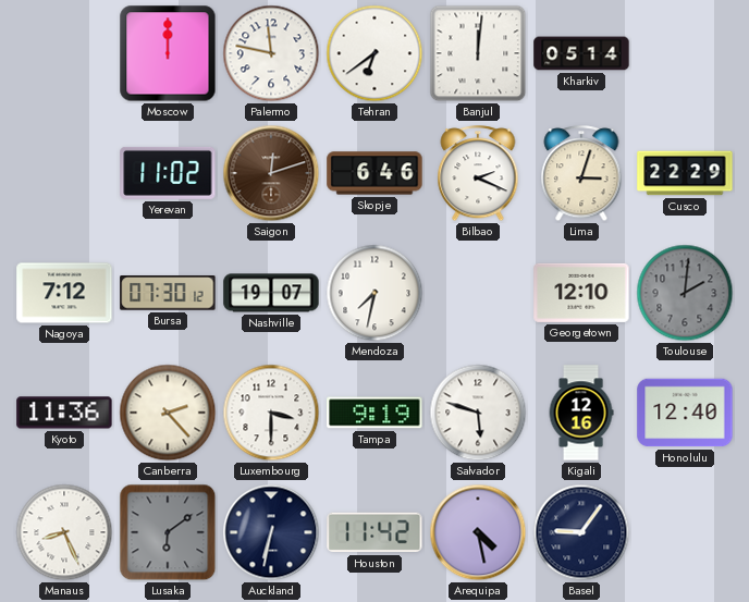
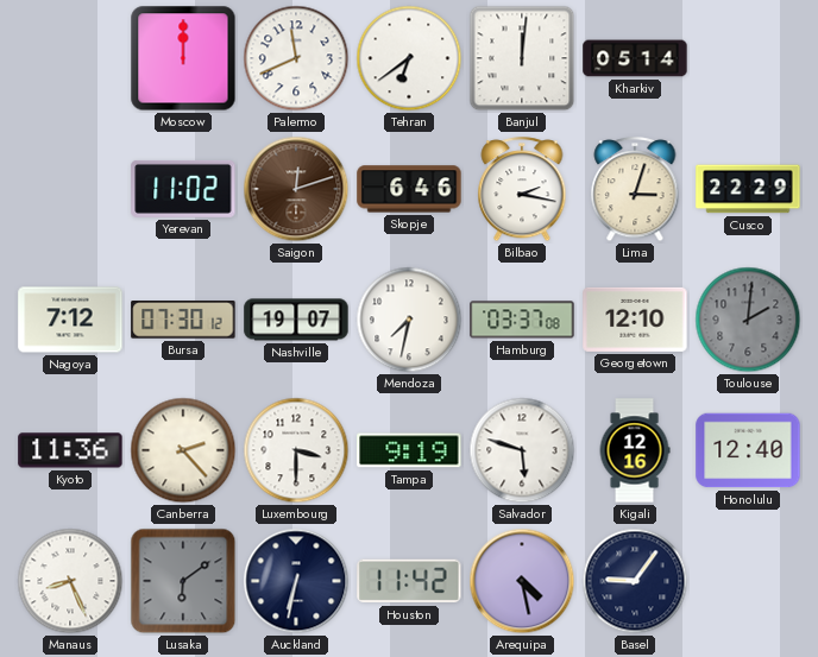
Palermo: 11:47 -> 11:41 (296, 58)
Bilbao: 2:19 -> 2:17 (522, 190)
Hamburg: none -> 03:37 (522, 320)
